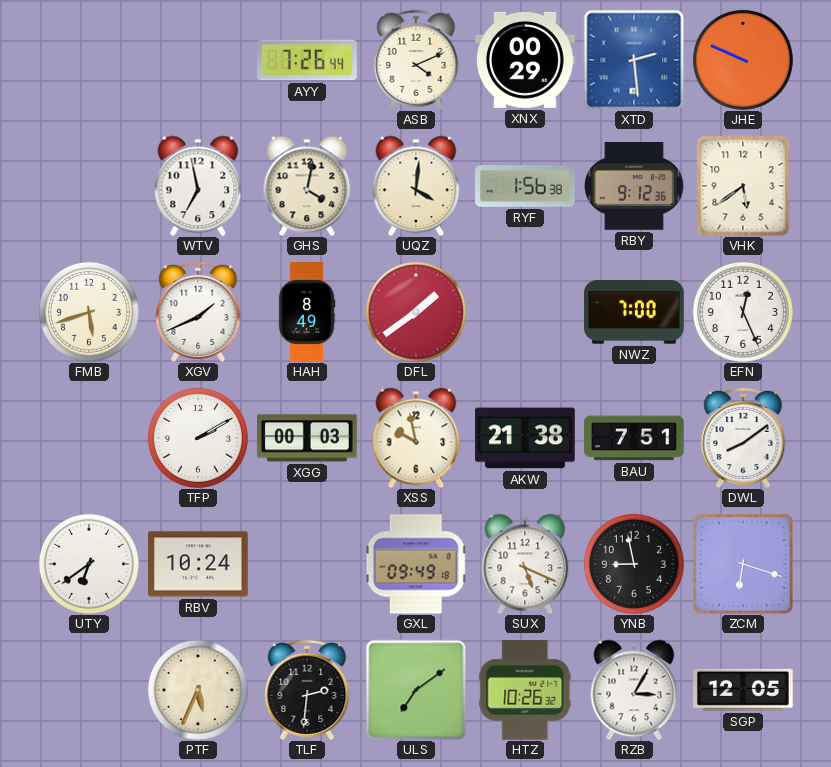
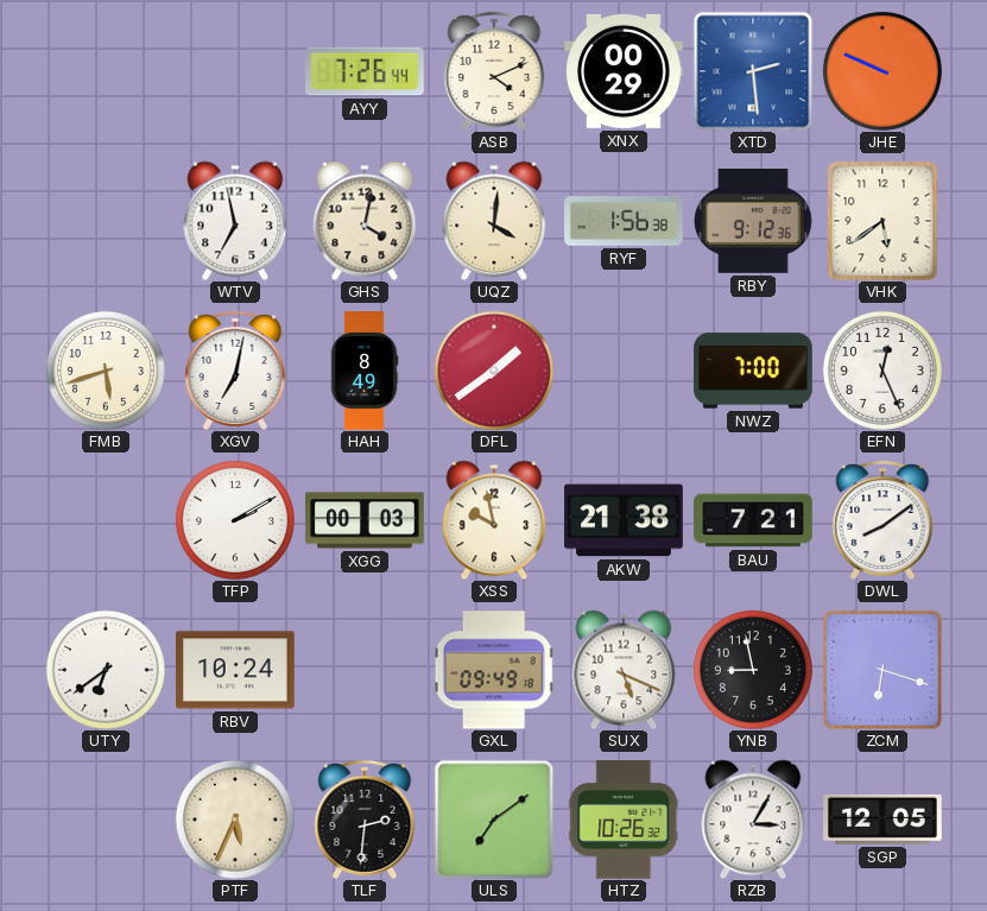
XGV: 1:41 -> 7:02 (235, 371)
BAU: 7:51 -> 7:21 (753, 520)
